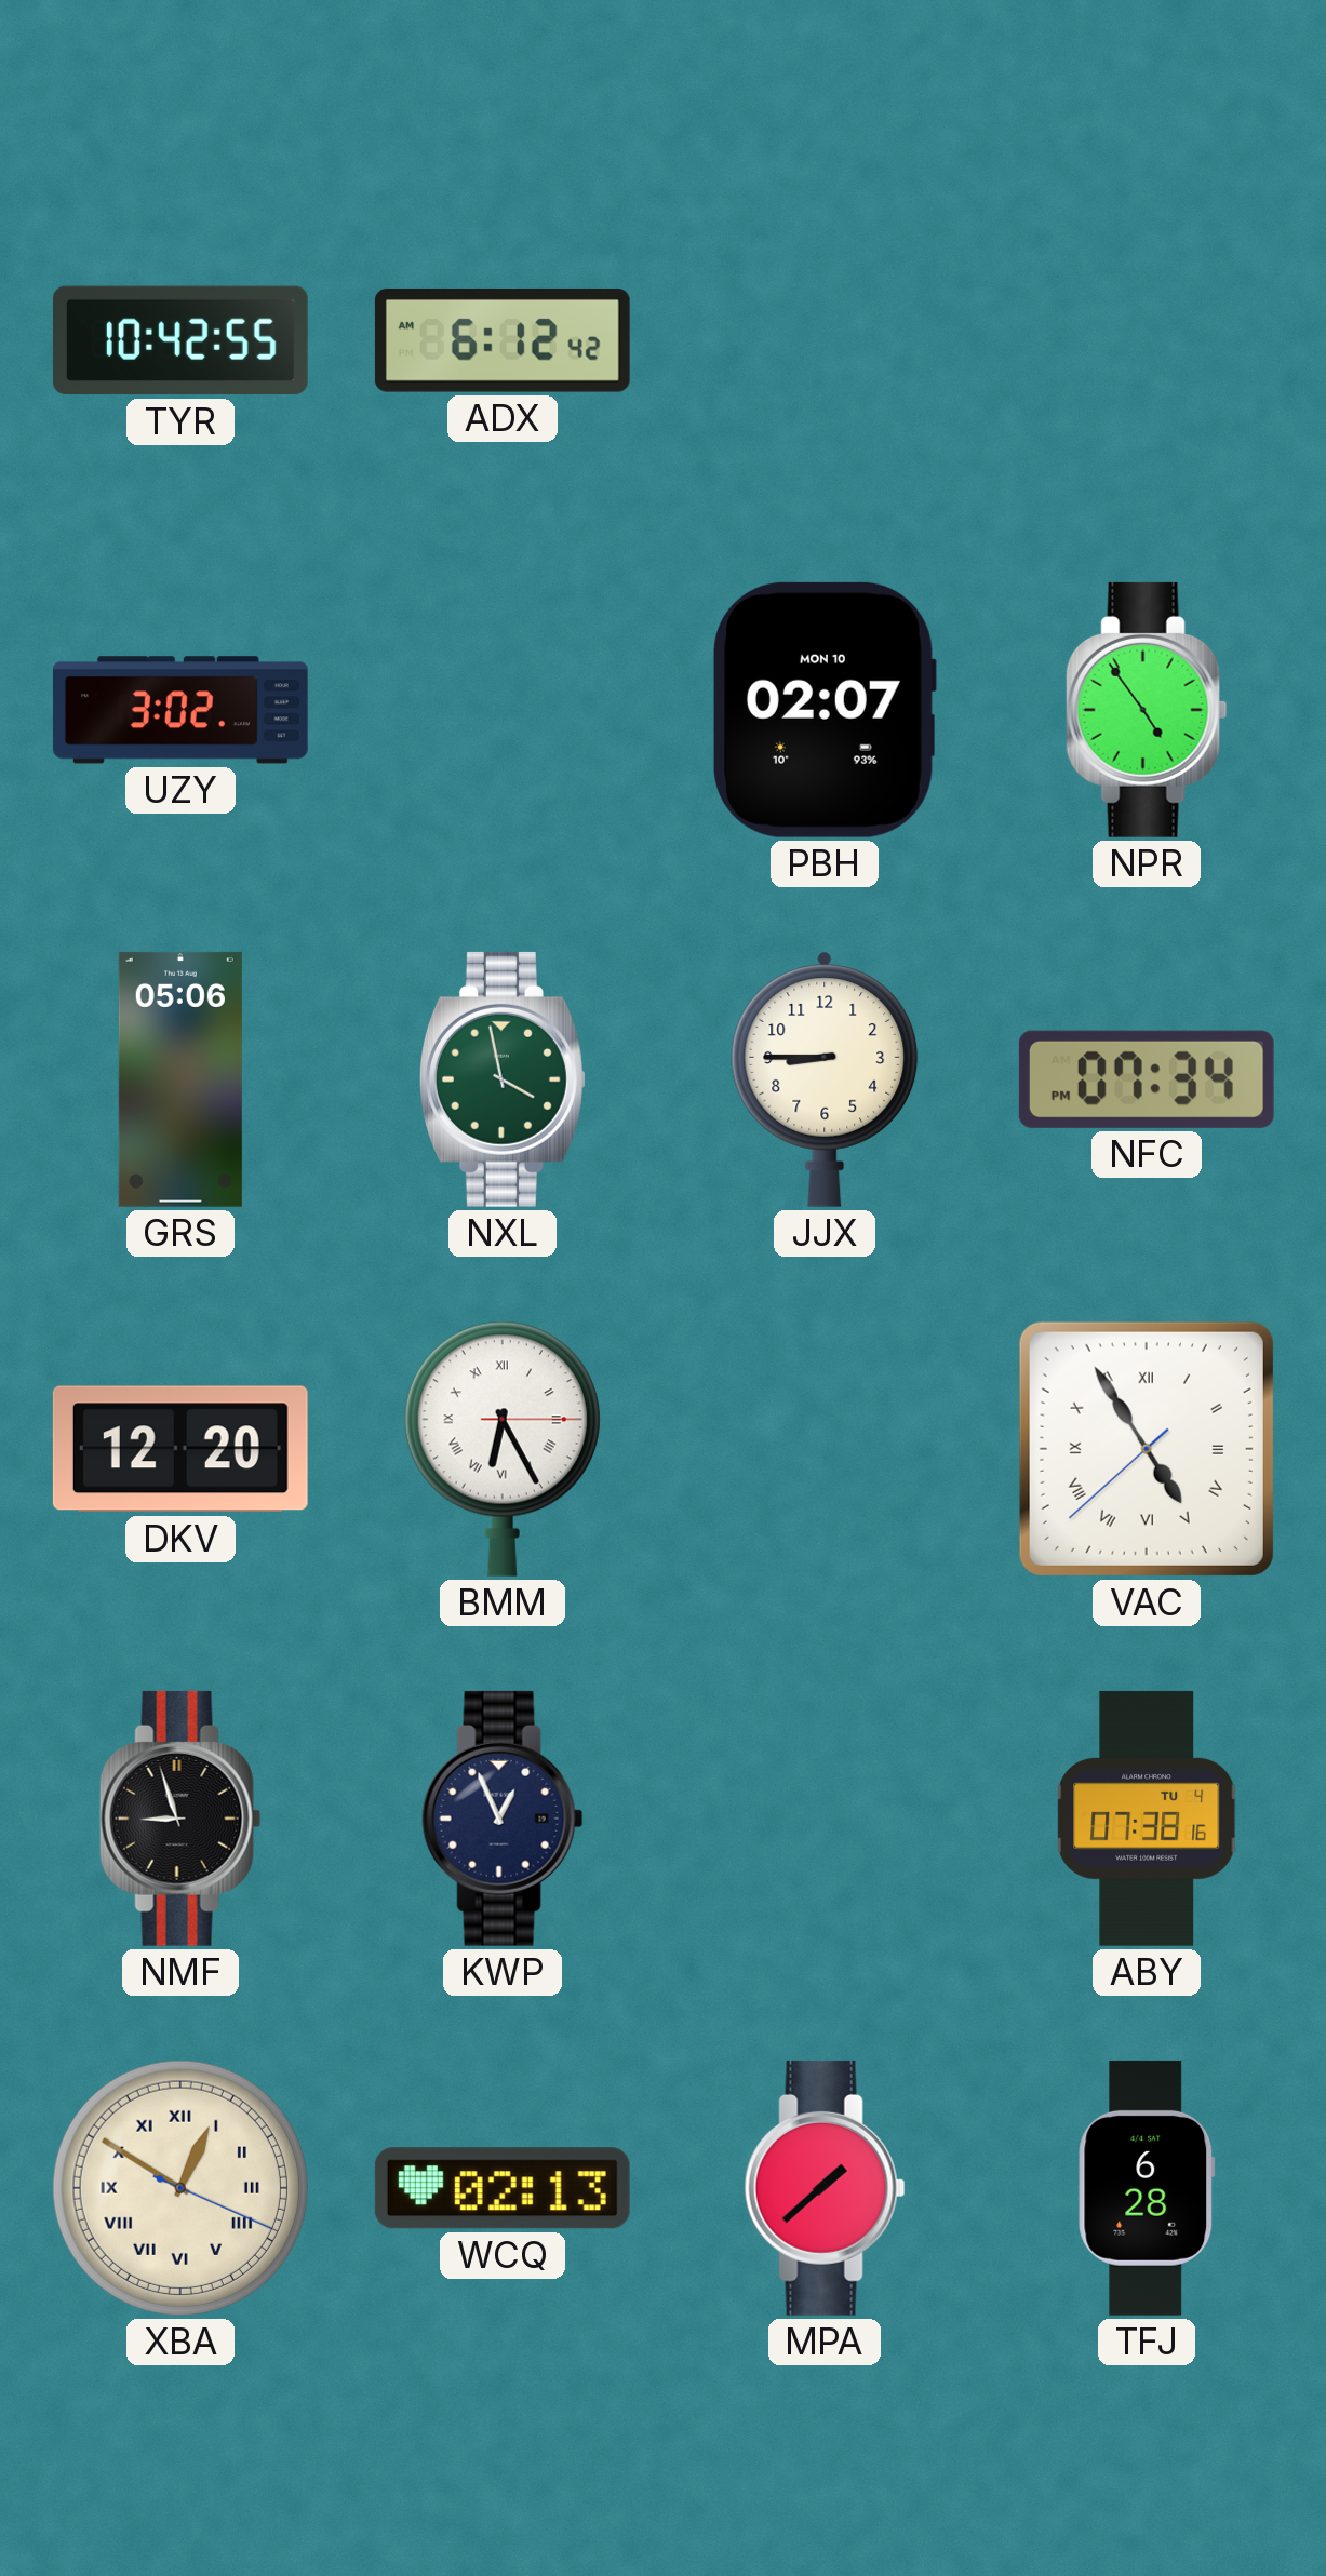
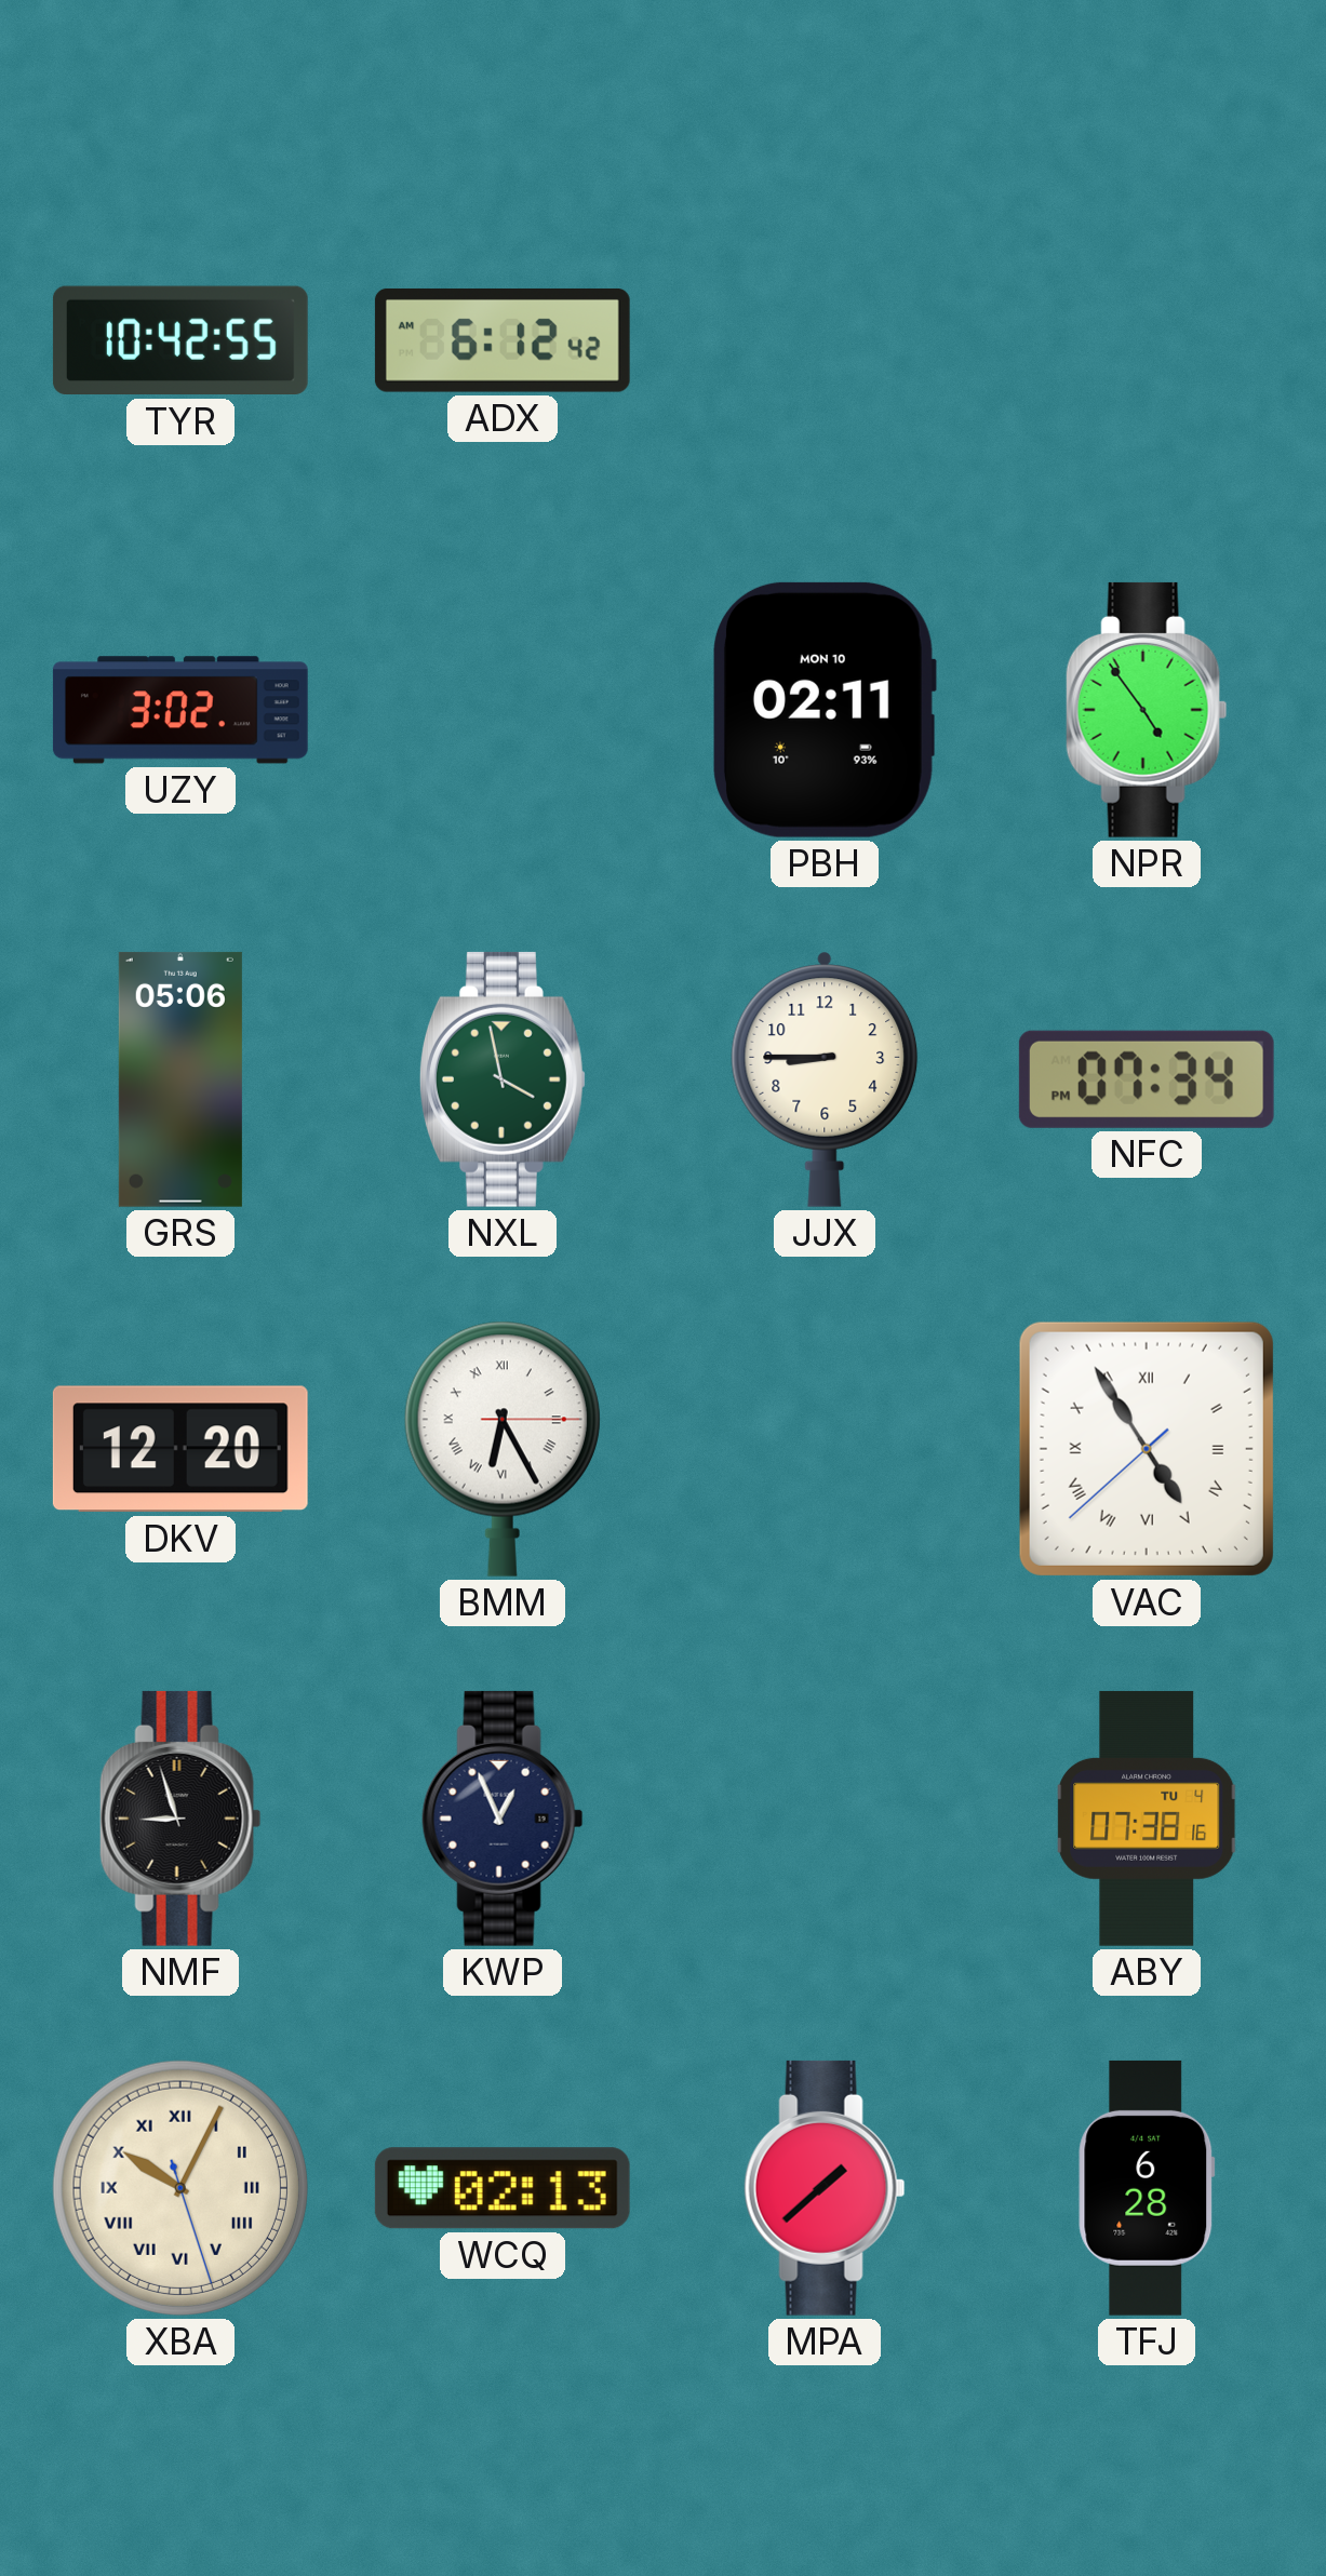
PBH: 02:07 -> 02:11 (825, 710)
XBA: 12:50 -> 10:04 (180, 2188)
